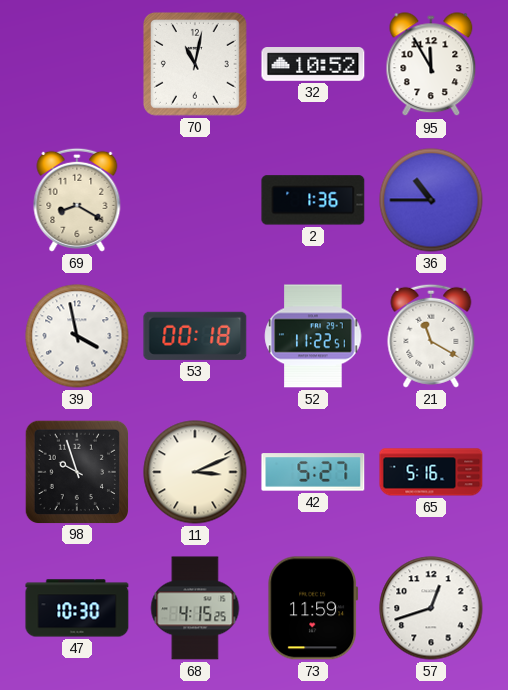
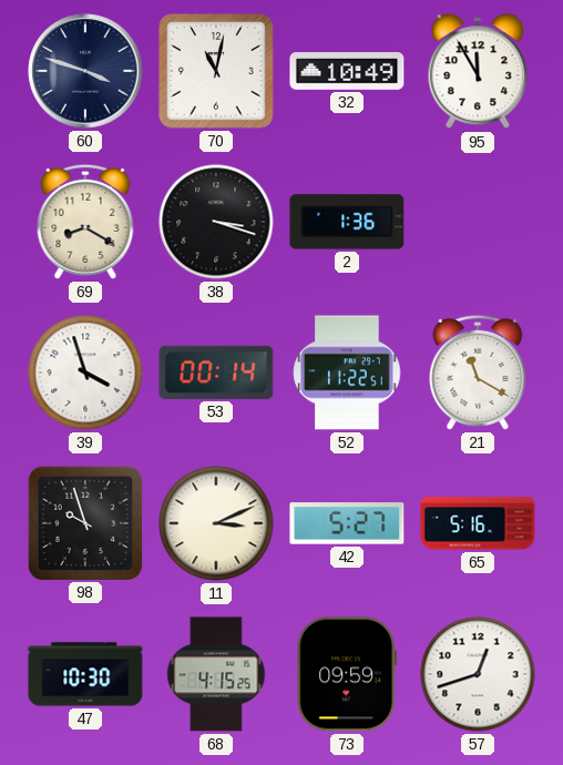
60: none -> 3:48 (85, 71)
32: 10:52 -> 10:49 (347, 72)
38: none -> 3:18 (216, 222)
36: 10:45 -> none (431, 200)
39: 3:58 -> 3:57 (85, 373)
53: 00:18 -> 00:14 (216, 373)
73: 11:59 -> 09:59 (347, 674)
